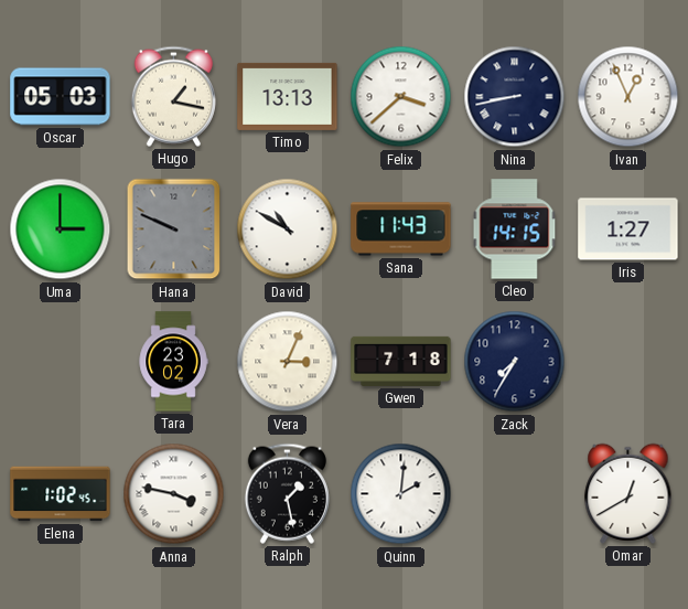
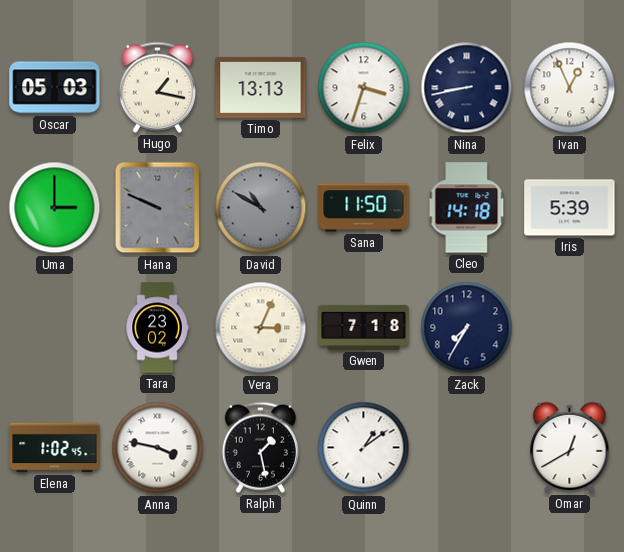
Felix: 3:38 -> 3:33 (364, 88)
David dial: white -> grey (261, 208)
Sana: 11:43 -> 11:50 (364, 208)
Cleo: 14:15 -> 14:18 (467, 208)
Iris: 1:27 -> 5:39 (570, 208)
Quinn: 2:01 -> 1:09 (364, 448)
